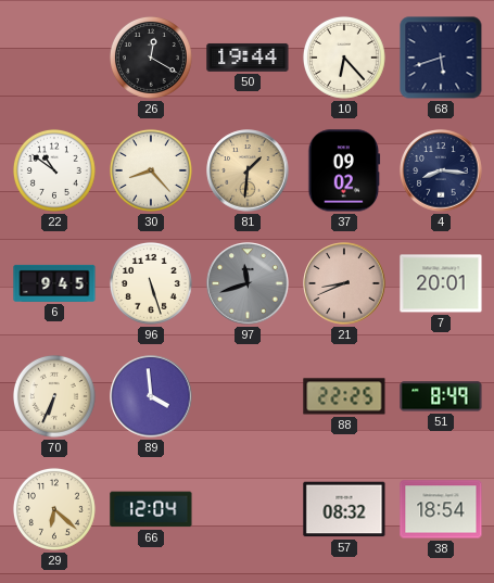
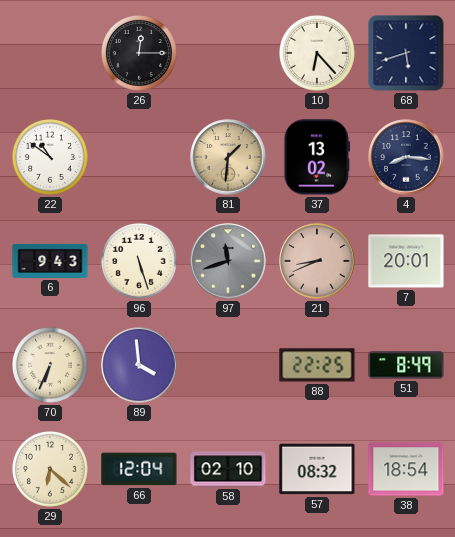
26: 12:20 -> 12:15 (139, 53)
50: 19:44 -> none (248, 58)
30: 8:23 -> none (151, 170)
37: 09:02 -> 13:02 (317, 157)
6: 9:45 -> 9:43 (50, 261)
58: none -> 02:10 (228, 469)
